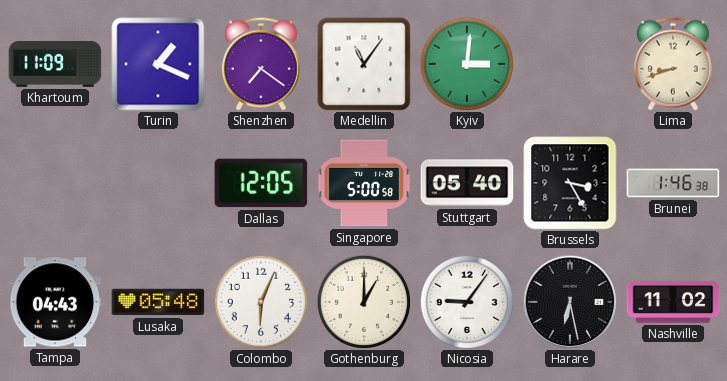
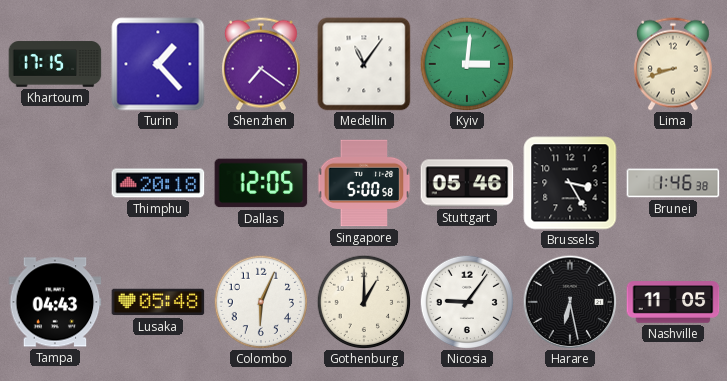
Khartoum: 11:09 -> 17:15 (55, 64)
Turin: 1:19 -> 1:23 (158, 64)
Thimphu: none -> 20:18 (158, 183)
Stuttgart: 05:40 -> 05:46 (467, 183)
Nashville: 11:02 -> 11:05 (673, 302)
